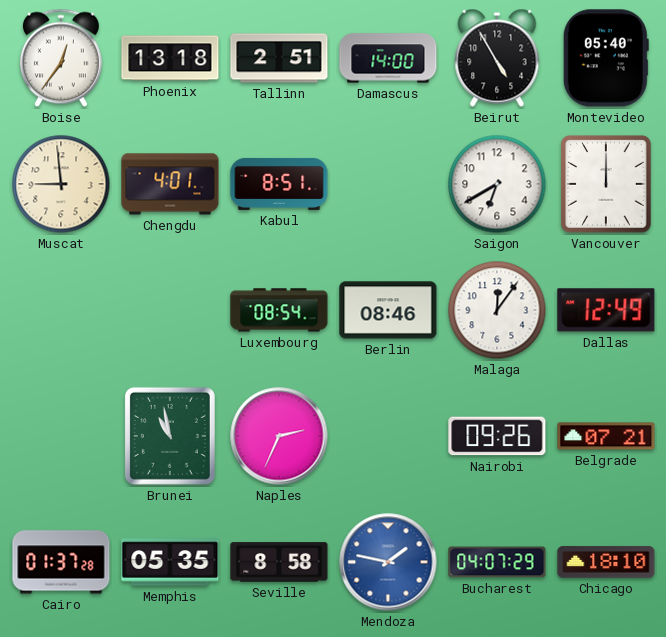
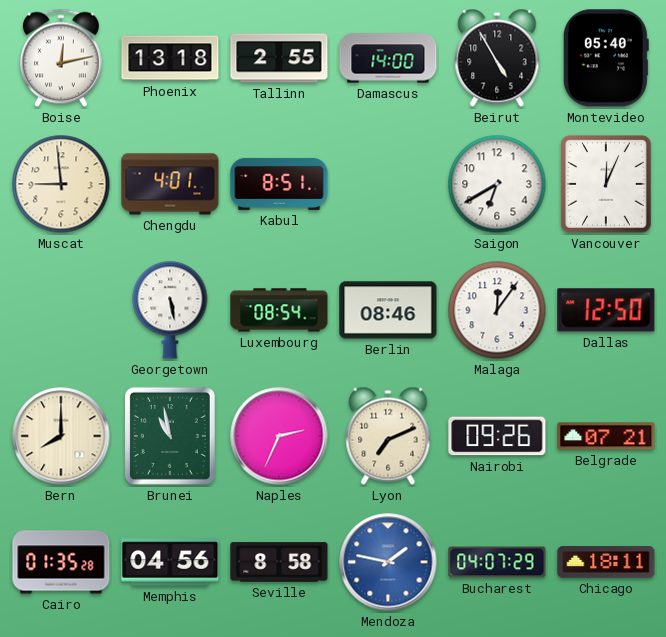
Boise: 12:36 -> 12:13 (61, 58)
Tallinn: 2:51 -> 2:55 (279, 58)
Vancouver: 12:00 -> 12:04 (606, 184)
Georgetown: none -> 5:28 (170, 310)
Dallas: 12:49 -> 12:50 (606, 310)
Bern: none -> 8:00 (61, 436)
Lyon: none -> 7:11 (388, 436)
Cairo: 01:37 -> 01:35 (61, 562)
Memphis: 05:35 -> 04:56 (170, 562)
Chicago: 18:10 -> 18:11 (606, 562)
